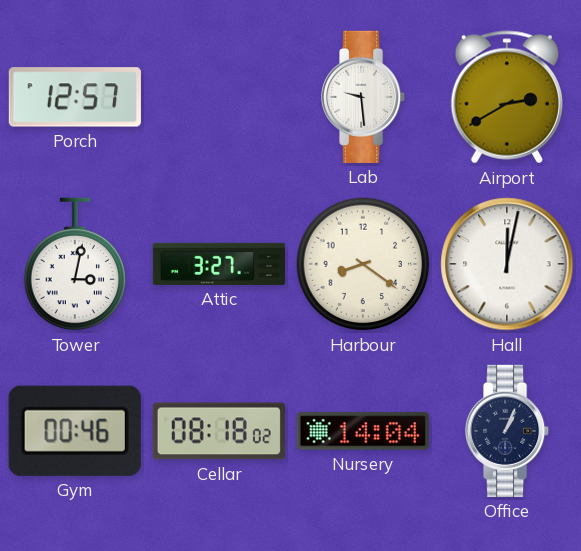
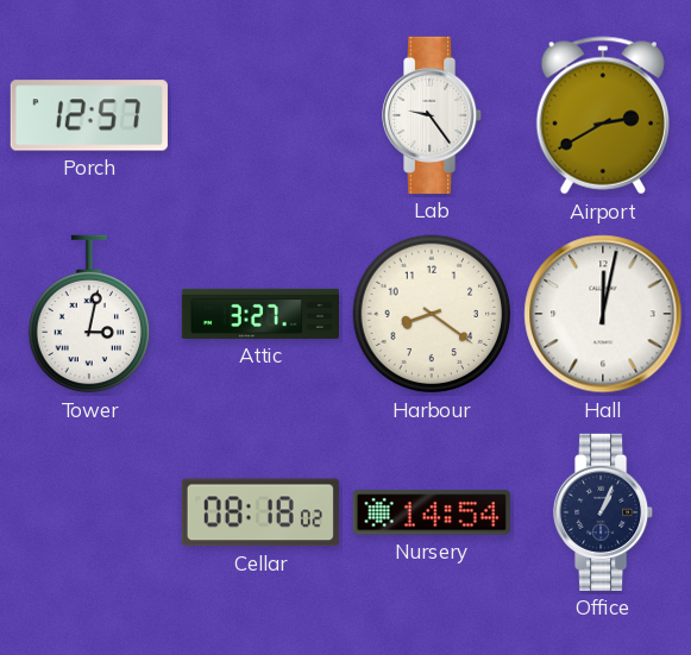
Lab: 9:29 -> 9:24 (433, 115)
Gym: 00:46 -> none (75, 431)
Nursery: 14:04 -> 14:54 (432, 512)
